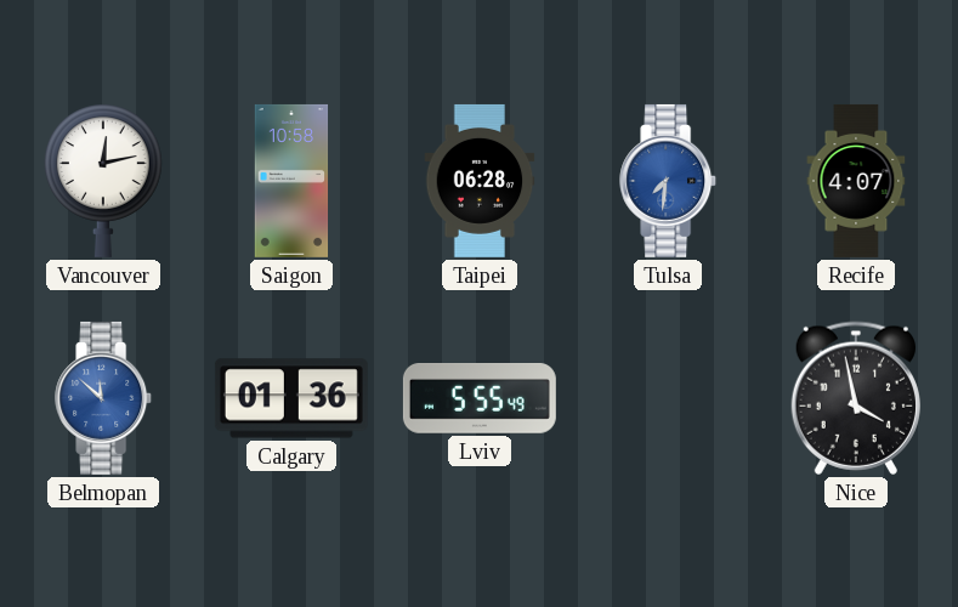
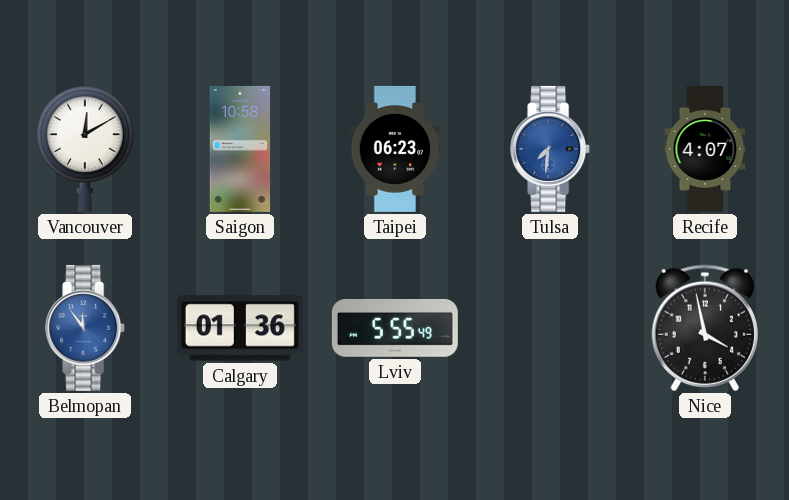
Vancouver: 12:13 -> 12:10 (85, 149)
Taipei: 06:28 -> 06:23 (395, 149)
Belmopan: 11:52 -> 11:54 (86, 328)
